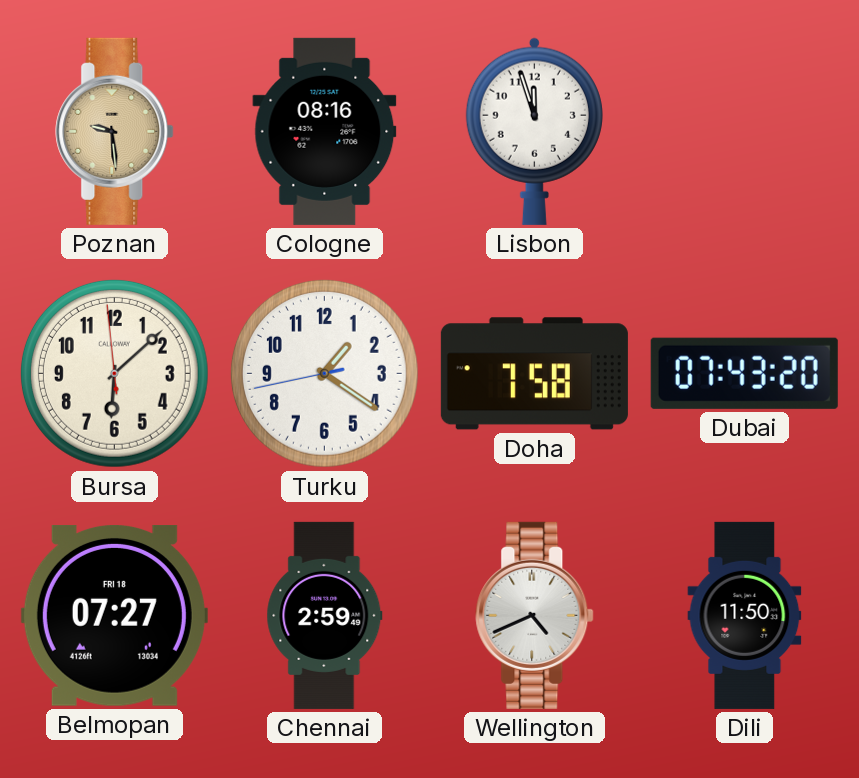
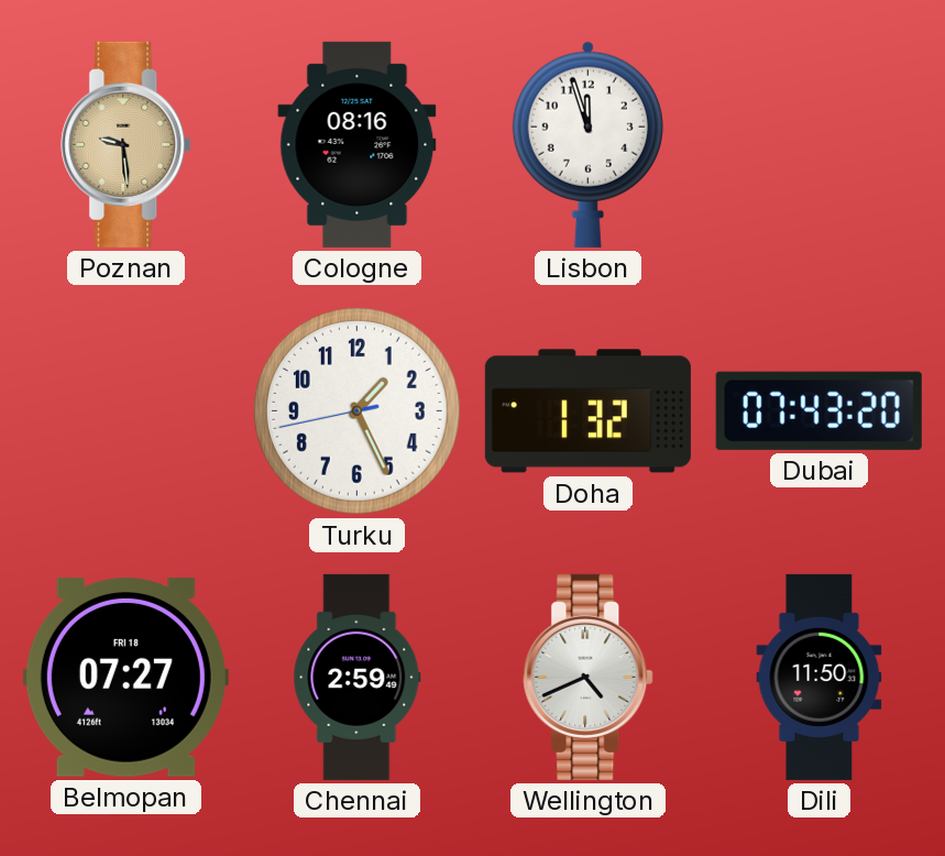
Bursa: 6:07 -> none (114, 373)
Turku: 1:20 -> 1:25 (356, 410)
Doha: 7:58 -> 1:32 (587, 411)
